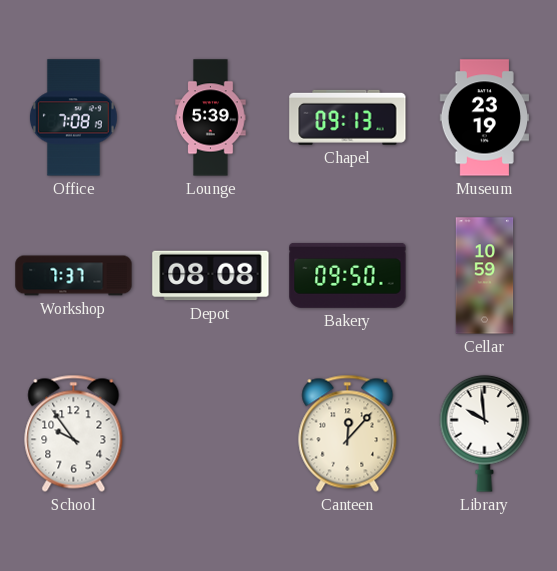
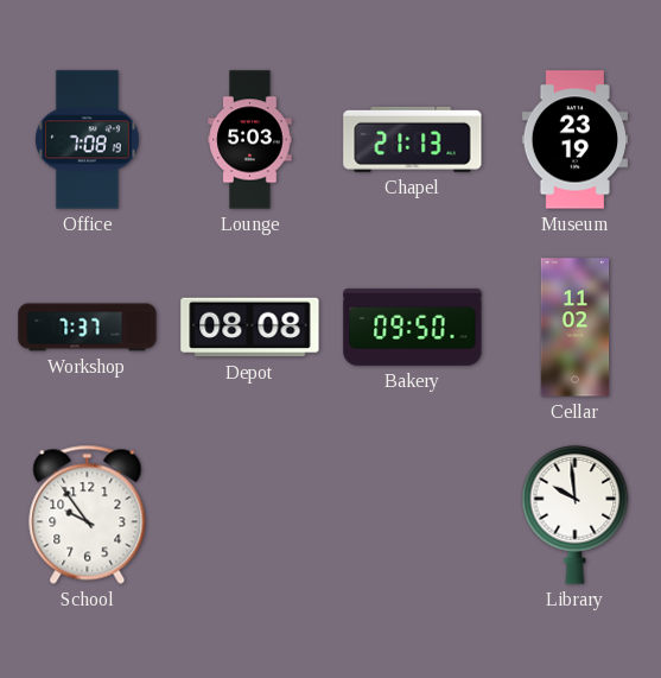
Lounge: 5:39 -> 5:03 (250, 140)
Chapel: 09:13 -> 21:13 (413, 139)
Cellar: 10:59 -> 11:02 (576, 328)
Canteen: 12:07 -> none (348, 433)
